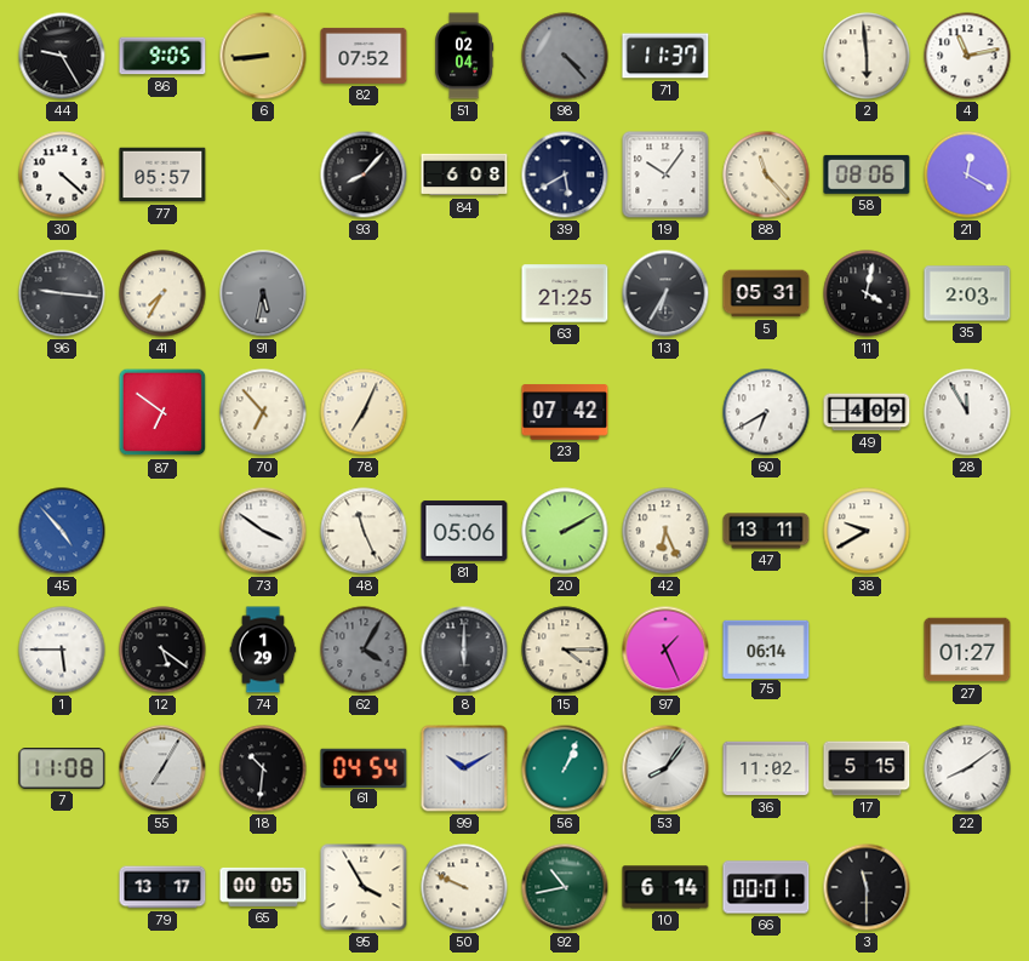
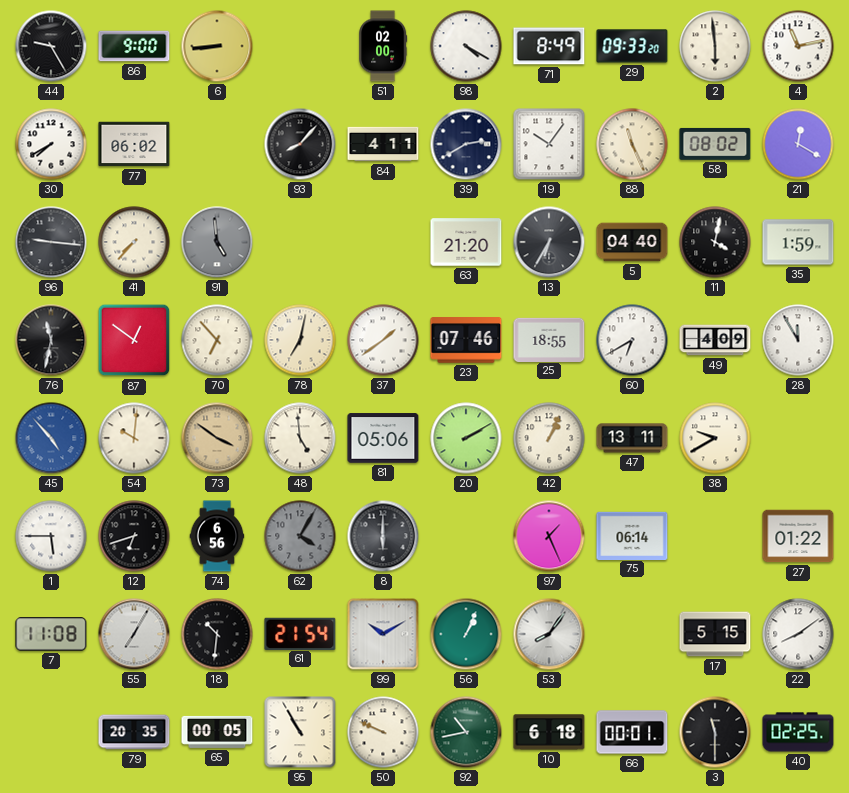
86: 9:05 -> 9:00 (134, 46)
82: 07:52 -> none (364, 56)
51: 02:04 -> 02:00 (383, 46)
98: 4:23 -> 4:20 (466, 46)
98 dial: grey -> white (466, 46)
71: 11:37 -> 8:49 (549, 46)
29: none -> 09:33 (632, 46)
30: 4:22 -> 7:40 (51, 144)
77: 05:57 -> 06:02 (134, 144)
84: 6:08 -> 4:11 (383, 144)
39: 5:40 -> 2:40 (466, 144)
88: 11:23 -> 11:26 (632, 144)
58: 08:06 -> 08:02 (715, 144)
41: 7:35 -> 7:37 (134, 242)
91: 5:32 -> 4:59 (217, 242)
63: 21:25 -> 21:20 (466, 242)
5: 05:31 -> 04:40 (632, 242)
35: 2:03 -> 1:59 (798, 242)
76: none -> 11:32 (51, 340)
87: 6:51 -> 12:51 (134, 340)
78: 7:04 -> 7:02 (300, 340)
37: none -> 1:39 (383, 340)
23: 07:42 -> 07:46 (466, 340)
25: none -> 18:55 (549, 339)
54: none -> 10:01 (134, 438)
73 dial: white -> champagne (217, 438)
48: 11:26 -> 4:59 (300, 438)
42: 6:26 -> 1:04 (549, 438)
12: 5:21 -> 6:42 (134, 536)
74: 1:29 -> 6:56 (217, 536)
15: 4:15 -> none (565, 650)
27: 01:27 -> 01:22 (798, 536)
61: 04:54 -> 21:54 (300, 633)
36: 11:02 -> none (766, 768)
79: 13:17 -> 20:35 (134, 732)
95: 3:55 -> 10:55 (300, 732)
10: 6:14 -> 6:18 (549, 732)
40: none -> 02:25 (798, 732)
